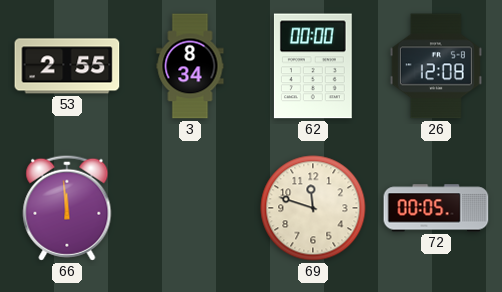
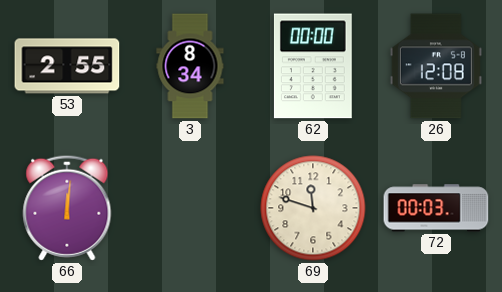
66: 11:59 -> 12:01 (67, 208)
72: 00:05 -> 00:03 (436, 208)
